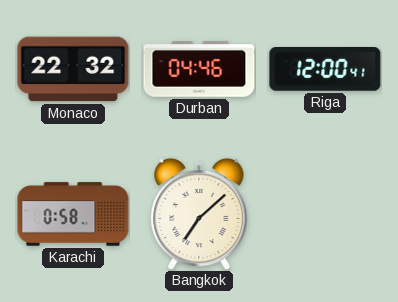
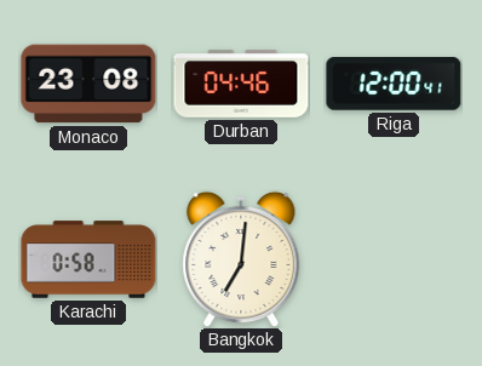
Monaco: 22:32 -> 23:08 (88, 84)
Bangkok: 7:08 -> 7:01 (241, 259)
